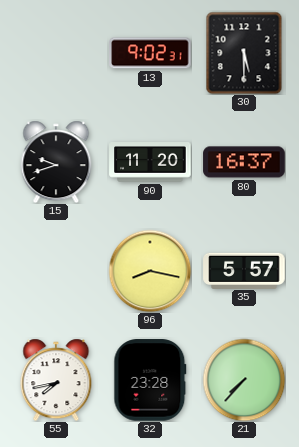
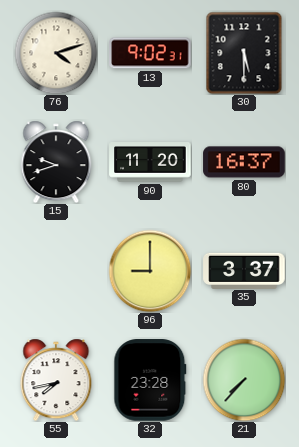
76: none -> 4:12 (56, 53)
96: 8:17 -> 9:00 (150, 271)
35: 5:57 -> 3:37 (244, 270)
